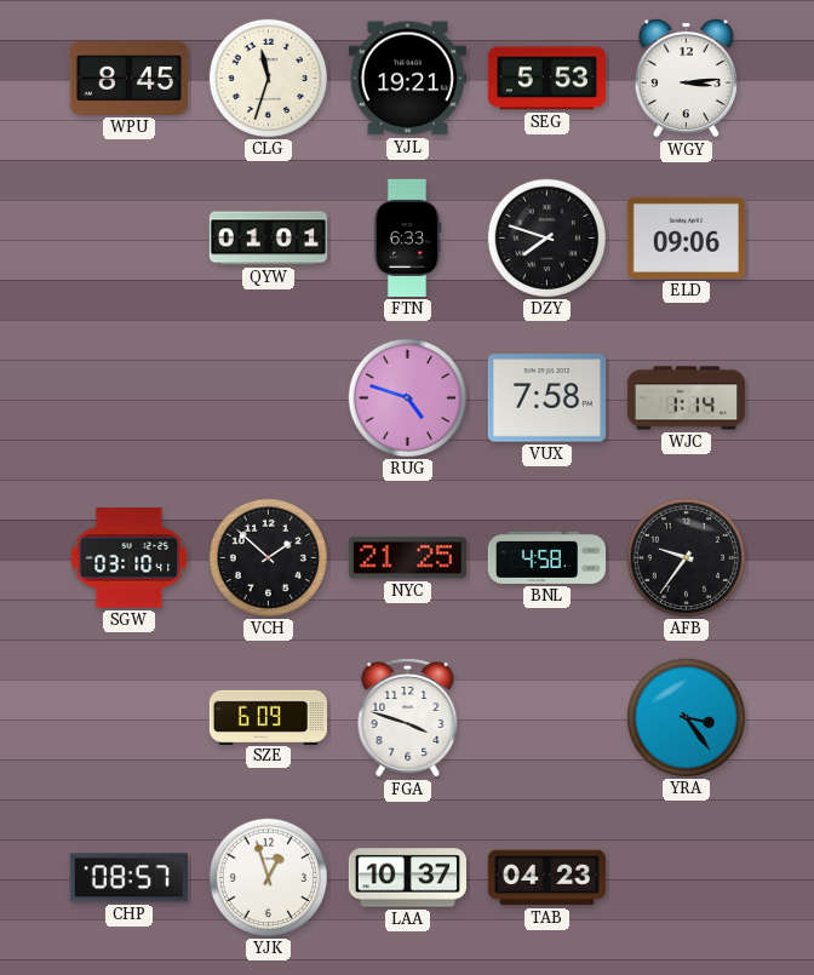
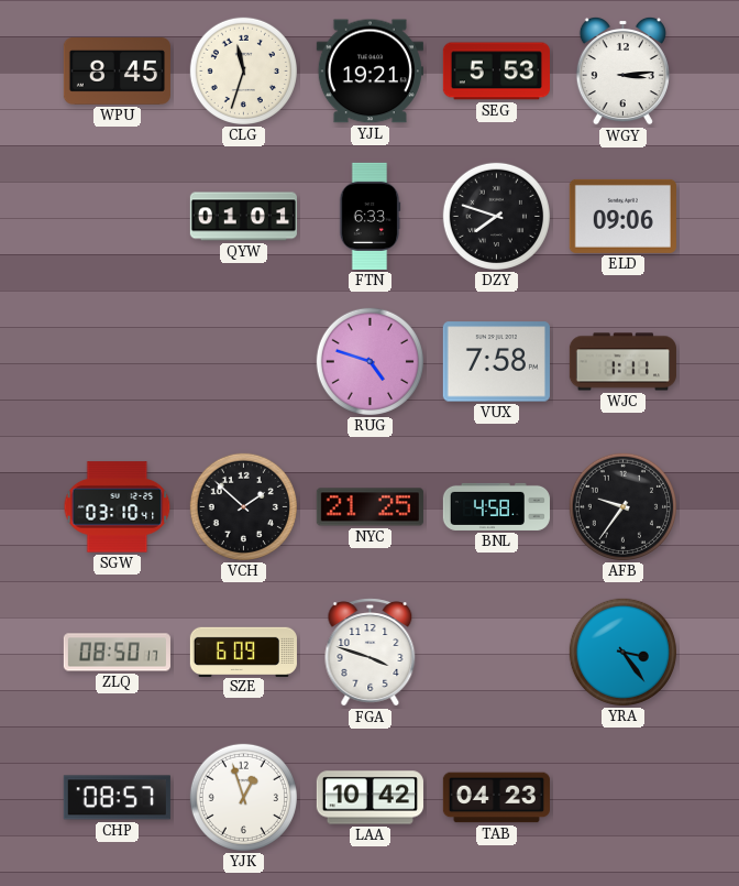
WJC: 1:14 -> 1:11 (622, 362)
ZLQ: none -> 08:50 (117, 653)
LAA: 10:37 -> 10:42 (369, 798)
